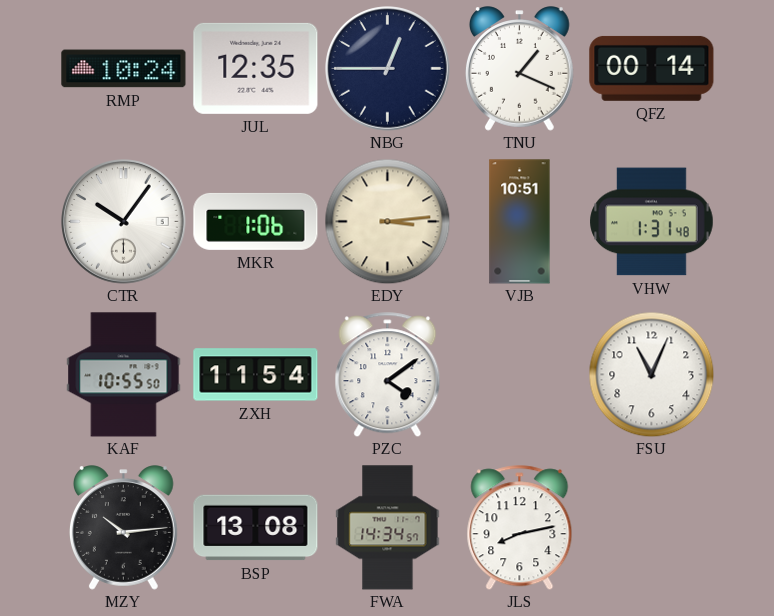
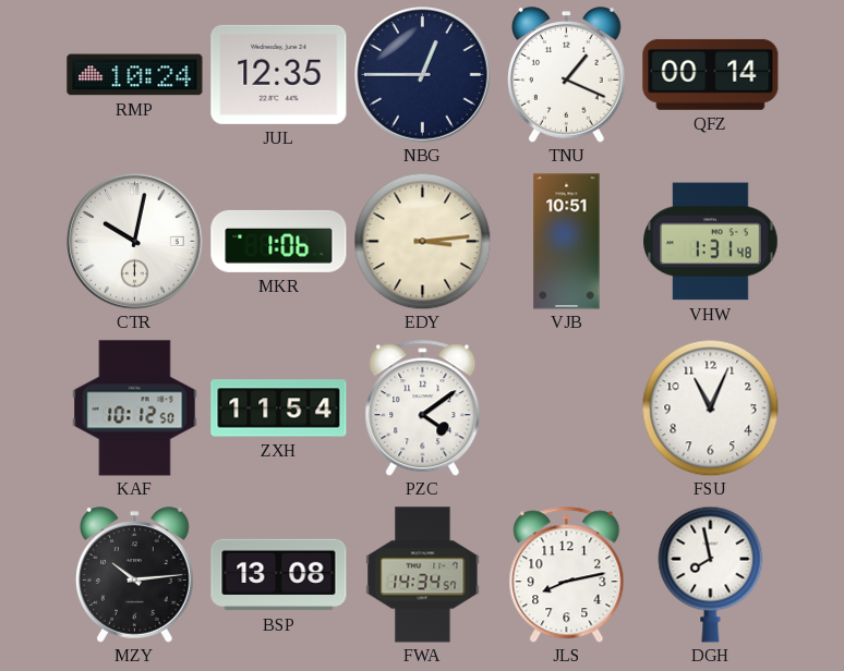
CTR: 10:06 -> 10:02 (135, 242)
KAF: 10:55 -> 10:12 (135, 408)
DGH: none -> 7:58 (711, 574)
